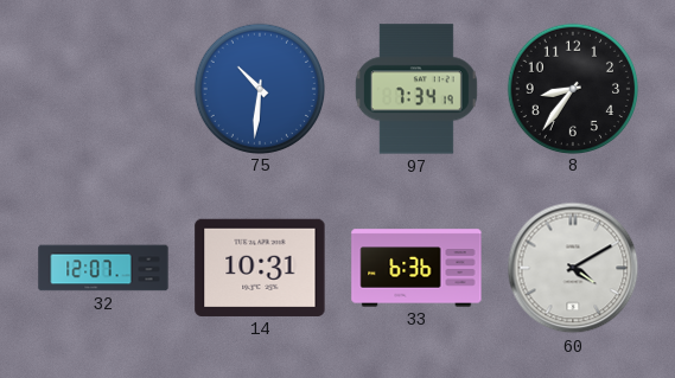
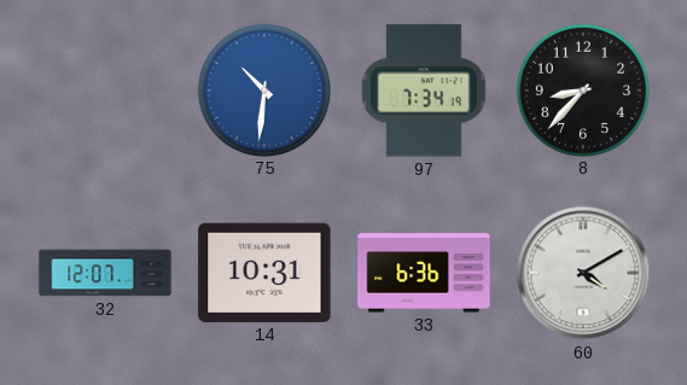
8: 8:36 -> 8:37 (582, 89)
